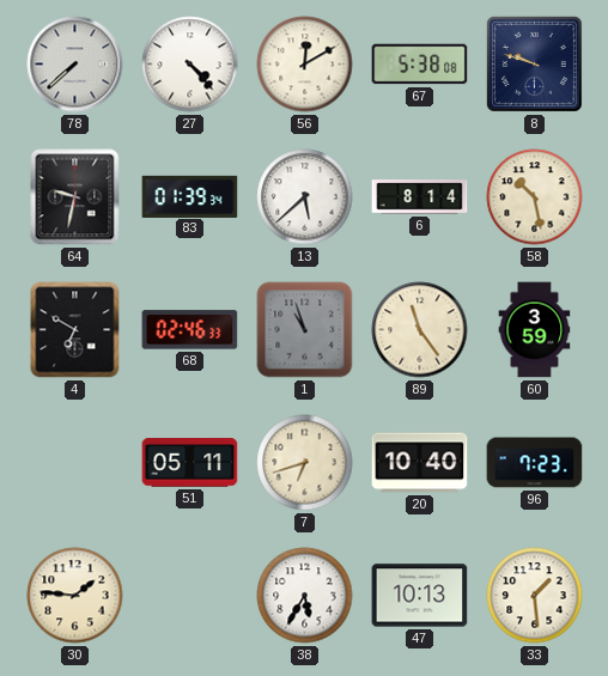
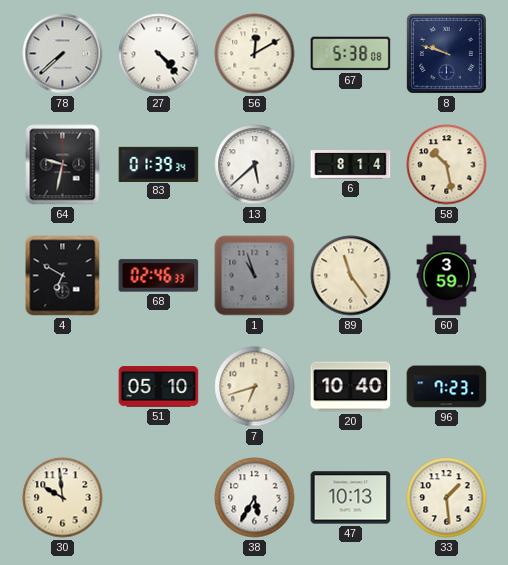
51: 05:11 -> 05:10 (159, 387)
30: 1:46 -> 9:59 (63, 498)
